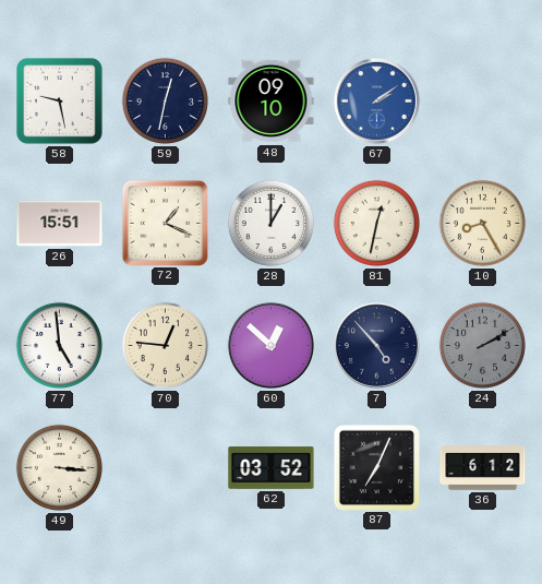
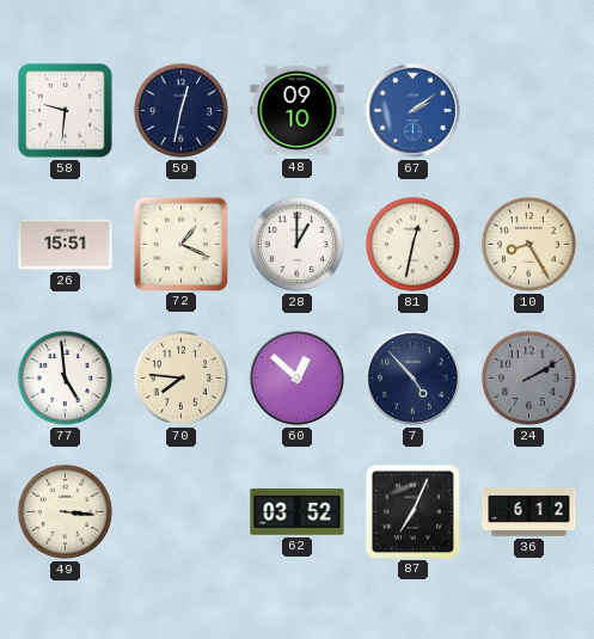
58: 9:28 -> 9:31 (66, 111)
70: 12:46 -> 7:46 (180, 377)
